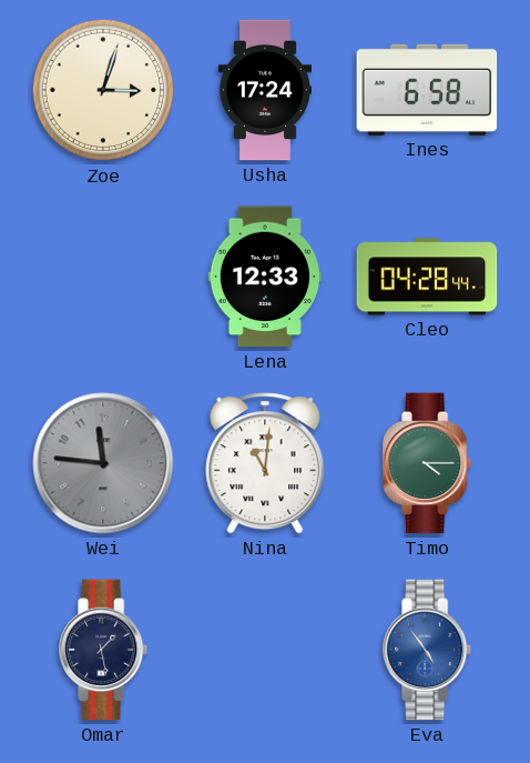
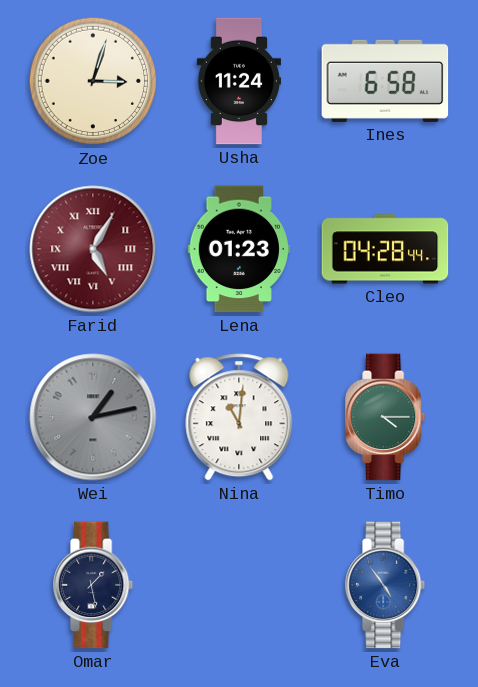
Usha: 17:24 -> 11:24 (238, 81)
Farid: none -> 5:05 (93, 249)
Lena: 12:33 -> 01:23 (238, 249)
Wei: 11:46 -> 1:13 (93, 417)
